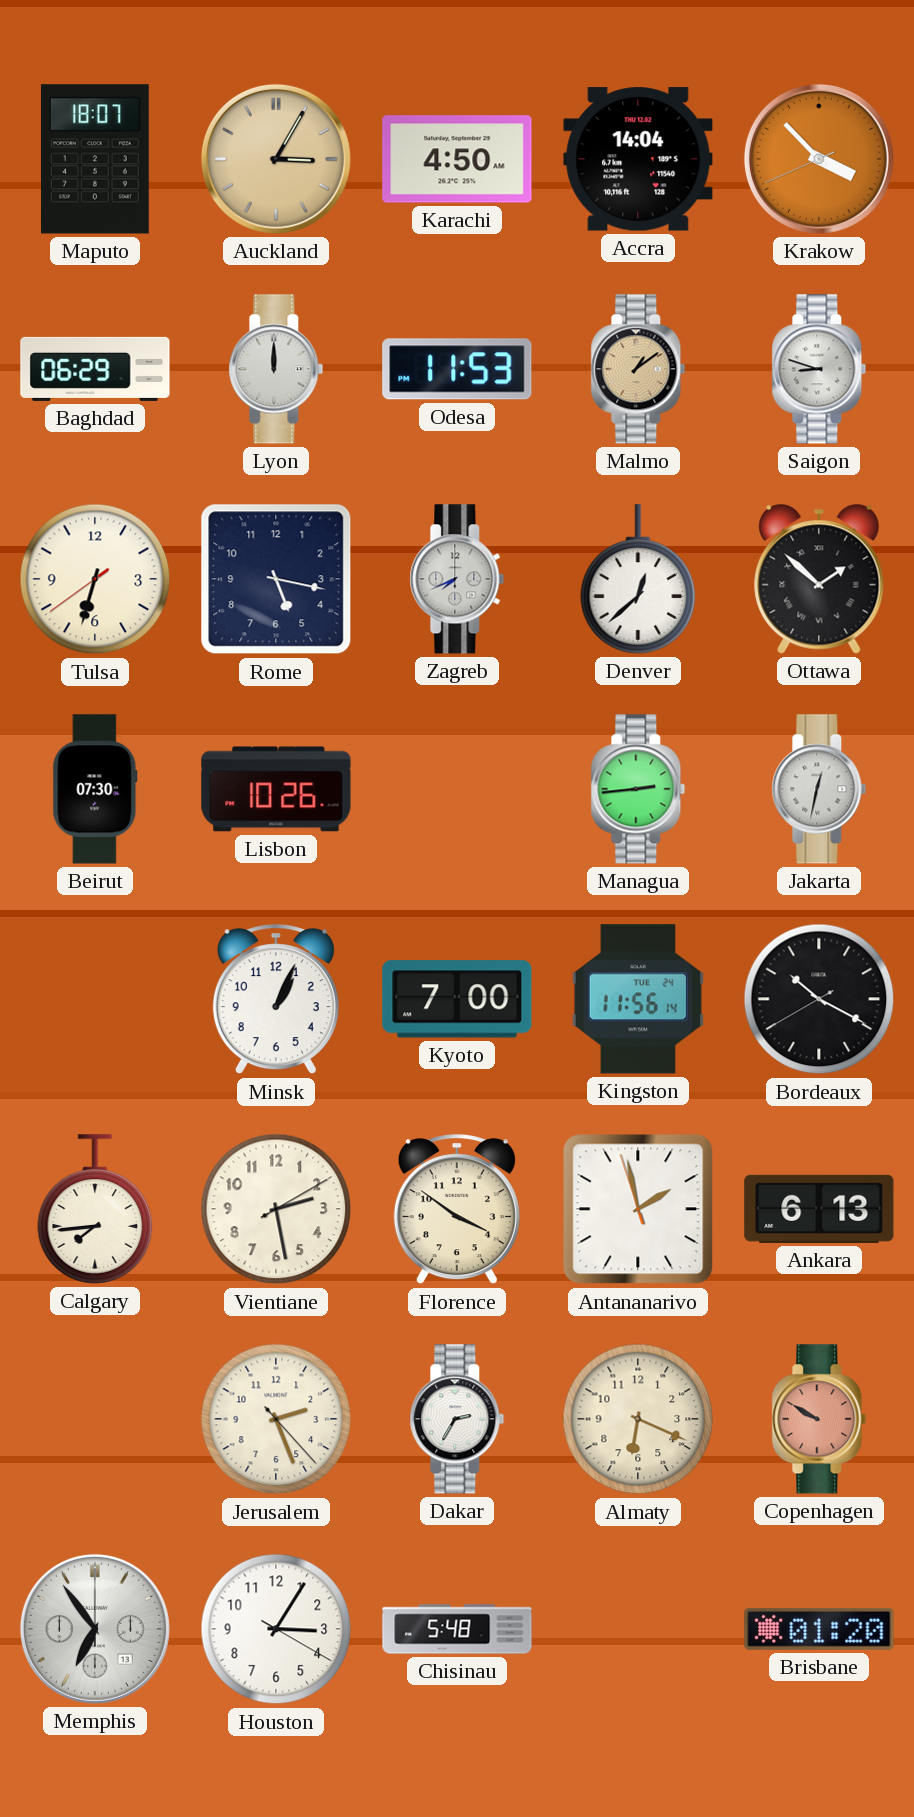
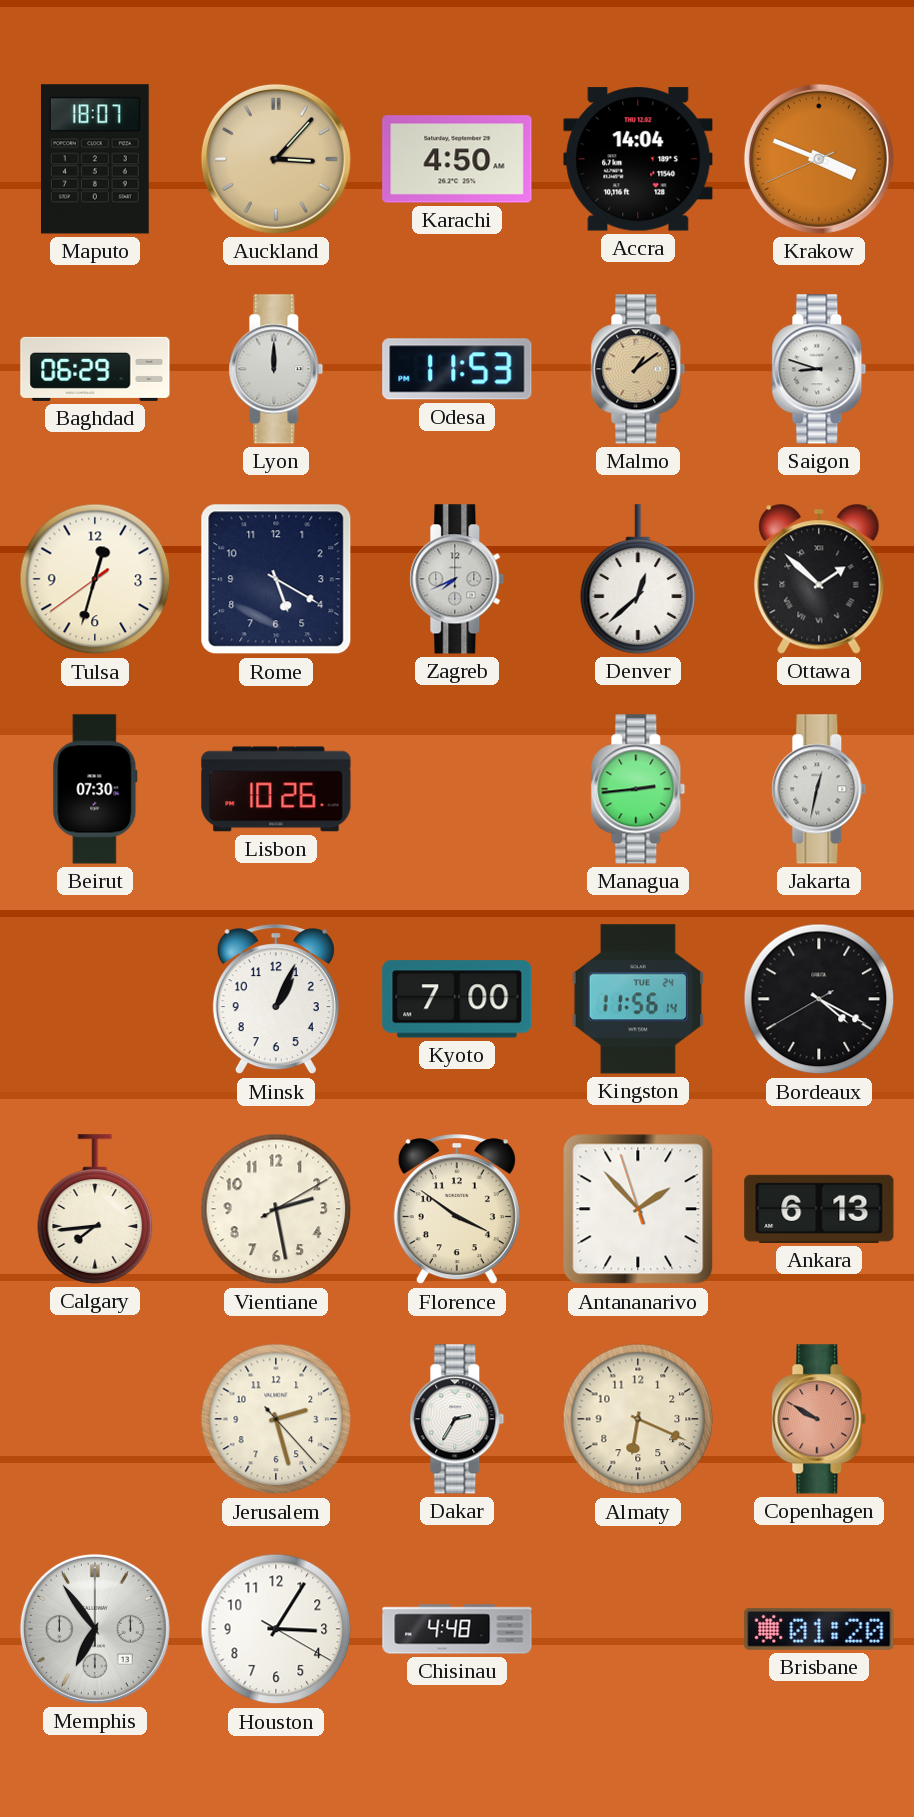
Auckland: 3:05 -> 3:07 (276, 159)
Krakow: 3:52 -> 3:48 (819, 159)
Tulsa: 6:32 -> 12:32 (95, 579)
Rome: 5:17 -> 5:20 (276, 579)
Bordeaux: 10:19 -> 4:19 (819, 999)
Antananarivo: 1:57 -> 1:52 (638, 1209)
Jerusalem: 2:26 -> 2:27 (276, 1419)
Chisinau: 5:48 -> 4:48 (457, 1629)
